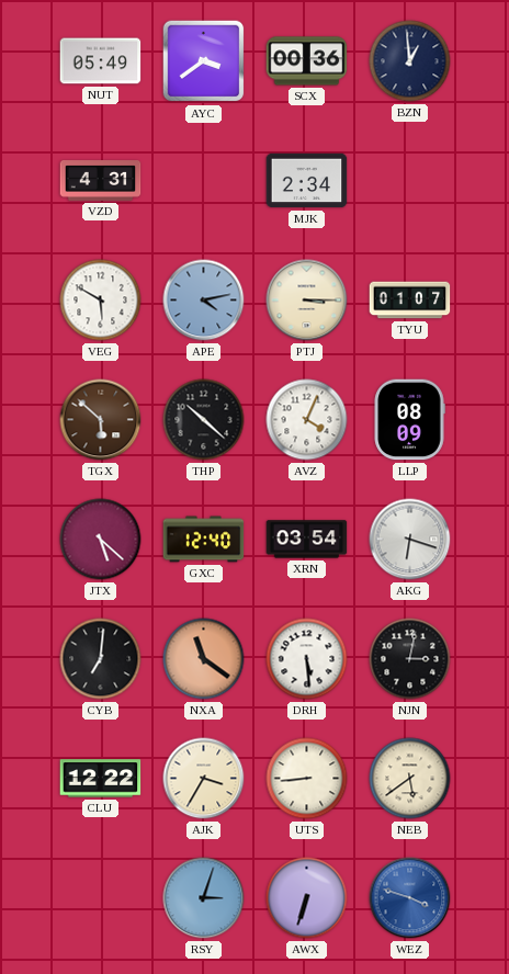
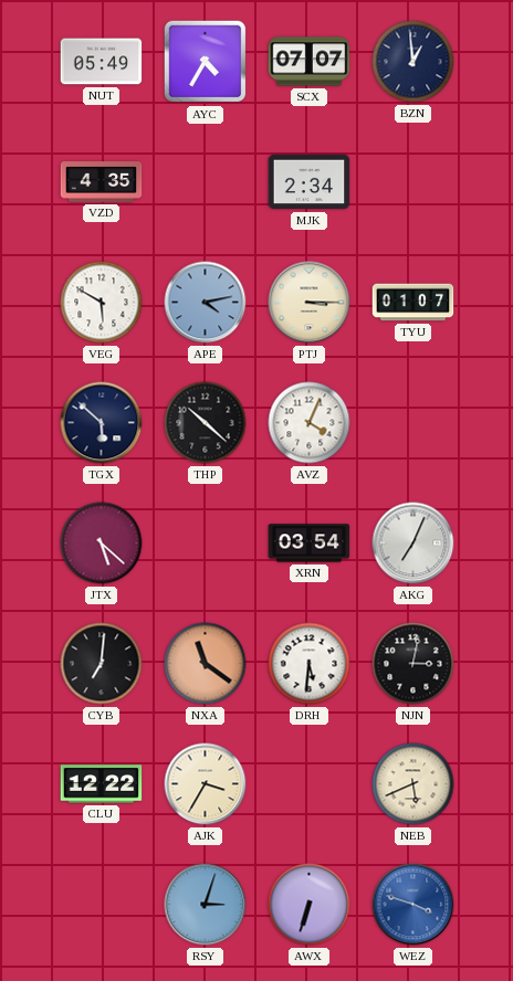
AYC: 3:39 -> 4:35 (206, 62)
SCX: 00:36 -> 07:07 (310, 62)
VZD: 4:31 -> 4:35 (102, 182)
TGX dial: brown -> navy (102, 423)
LLP: 08:09 -> none (409, 420)
GXC: 12:40 -> none (204, 540)
AKG: 6:18 -> 7:04 (413, 544)
DRH: 5:29 -> 5:31 (310, 664)
UTS: 8:44 -> none (307, 779)
NEB: 5:39 -> 5:41 (413, 784)
